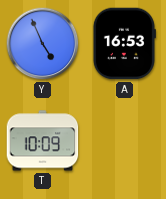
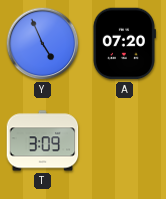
A: 16:53 -> 07:20 (124, 44)
T: 10:09 -> 3:09 (43, 141)
